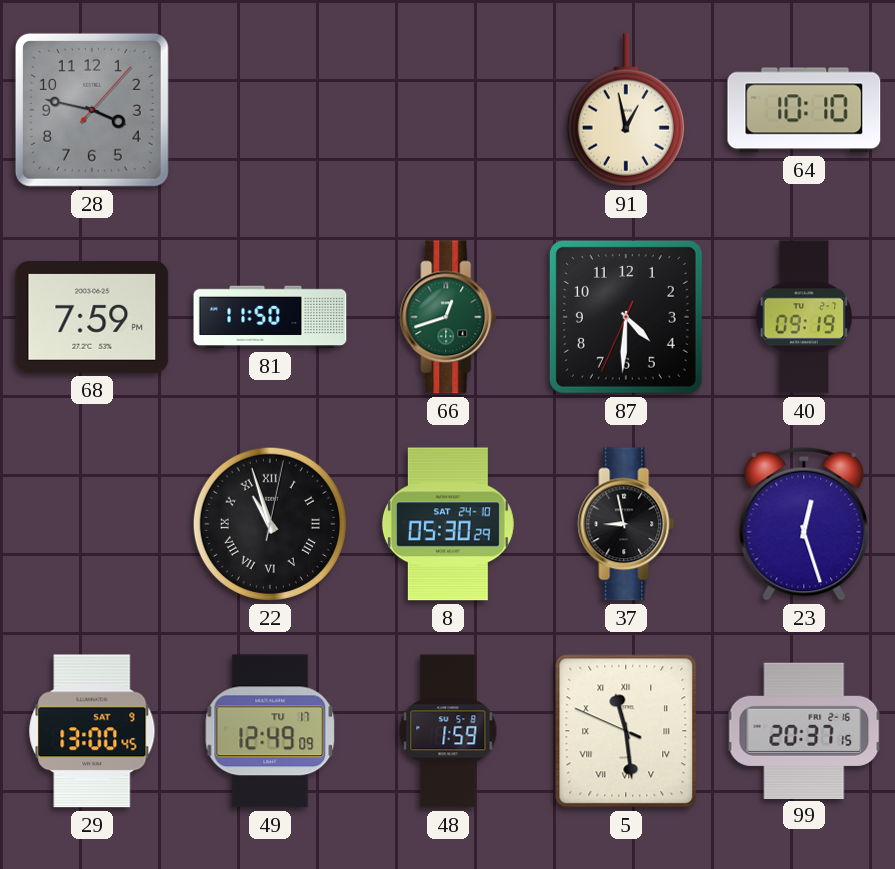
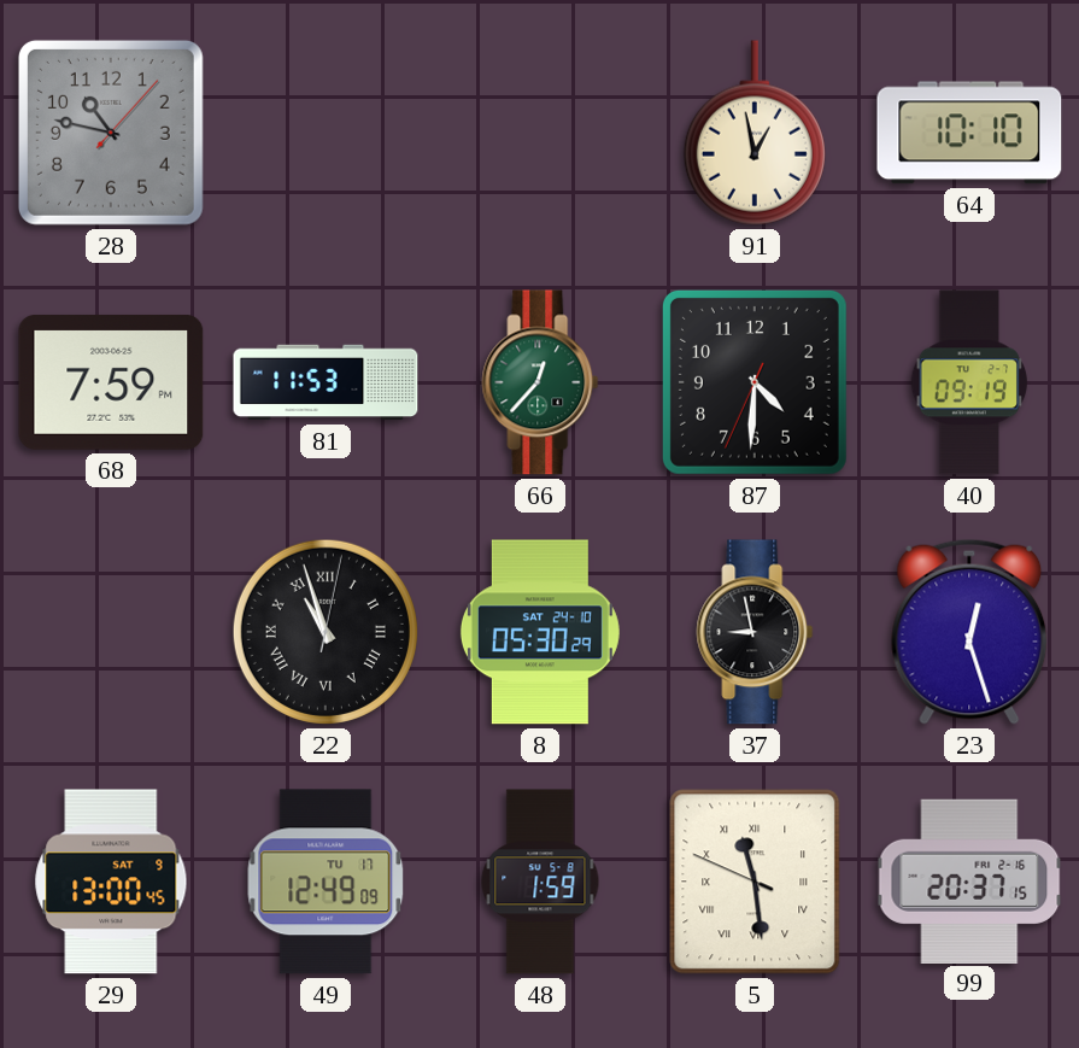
28: 3:47 -> 10:47 (111, 133)
81: 11:50 -> 11:53 (326, 382)
66: 12:42 -> 12:37 (540, 382)
